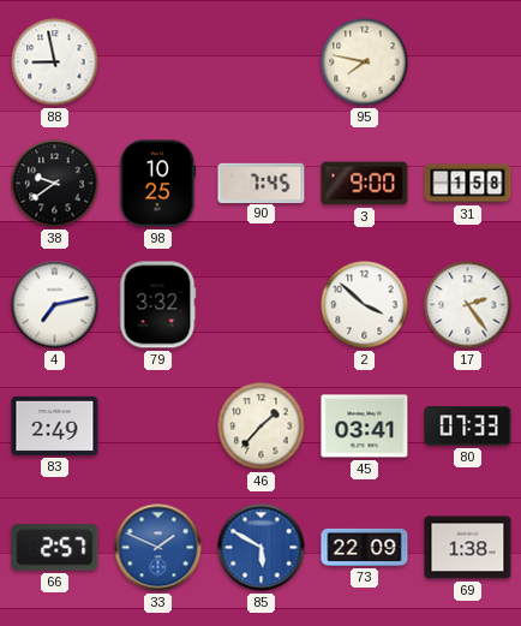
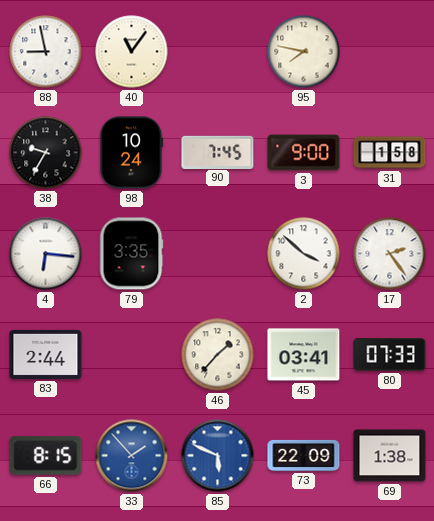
40: none -> 11:06 (132, 52)
38: 9:39 -> 9:35 (46, 153)
98: 10:25 -> 10:24 (131, 153)
4: 7:13 -> 6:16 (46, 254)
79: 3:32 -> 3:35 (131, 254)
83: 2:49 -> 2:44 (46, 354)
66: 2:57 -> 8:15 (46, 456)
33: 1:49 -> 1:53 (132, 456)
85: 5:50 -> 5:49 (218, 456)
